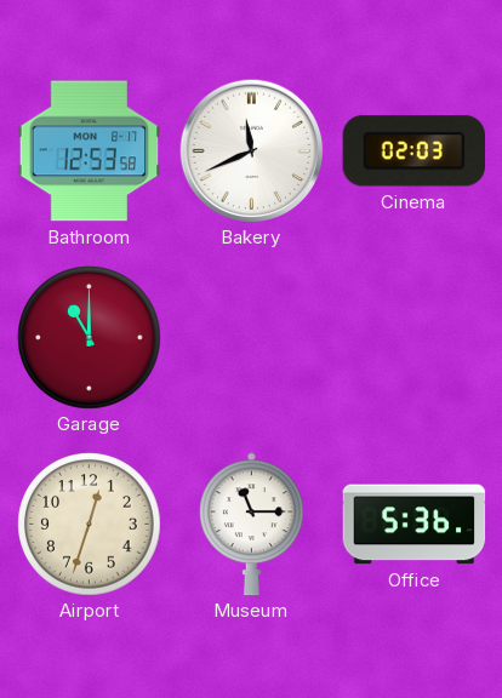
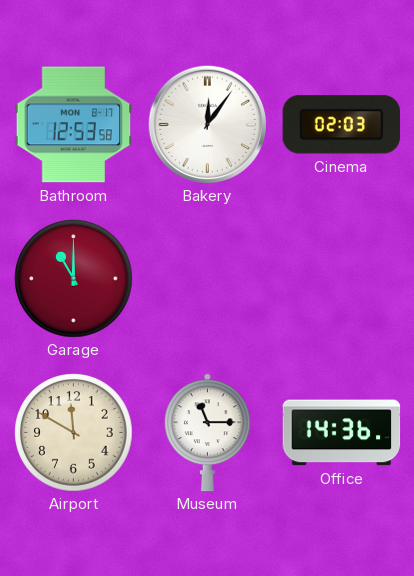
Bakery: 11:41 -> 12:06 (207, 124)
Airport: 12:33 -> 11:50 (74, 433)
Office: 5:36 -> 14:36 (342, 433)
